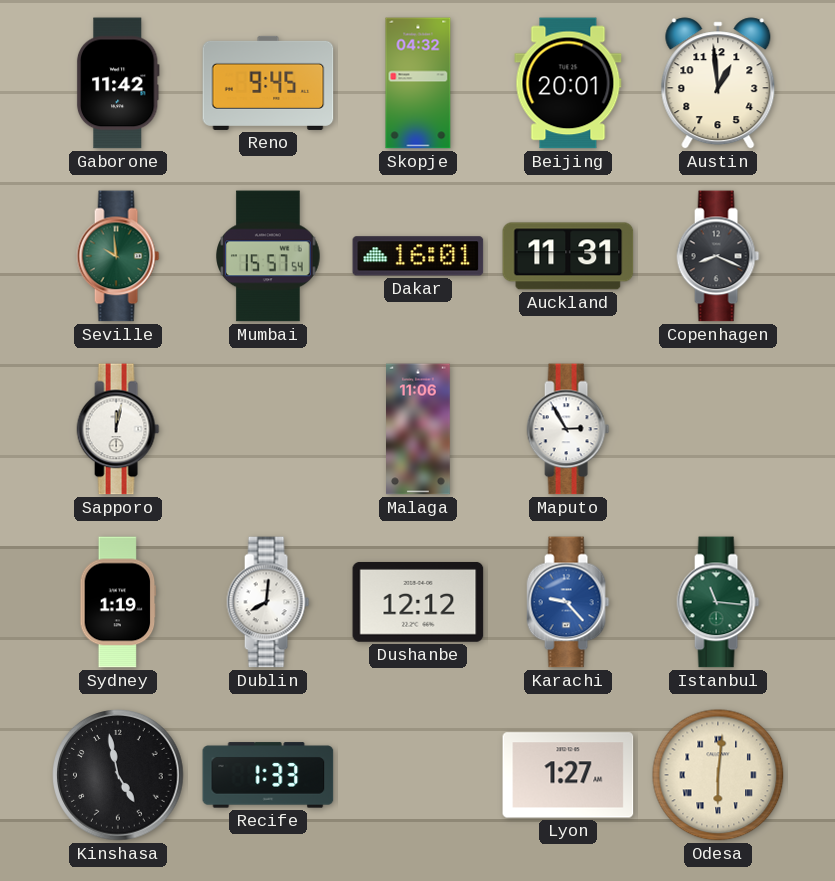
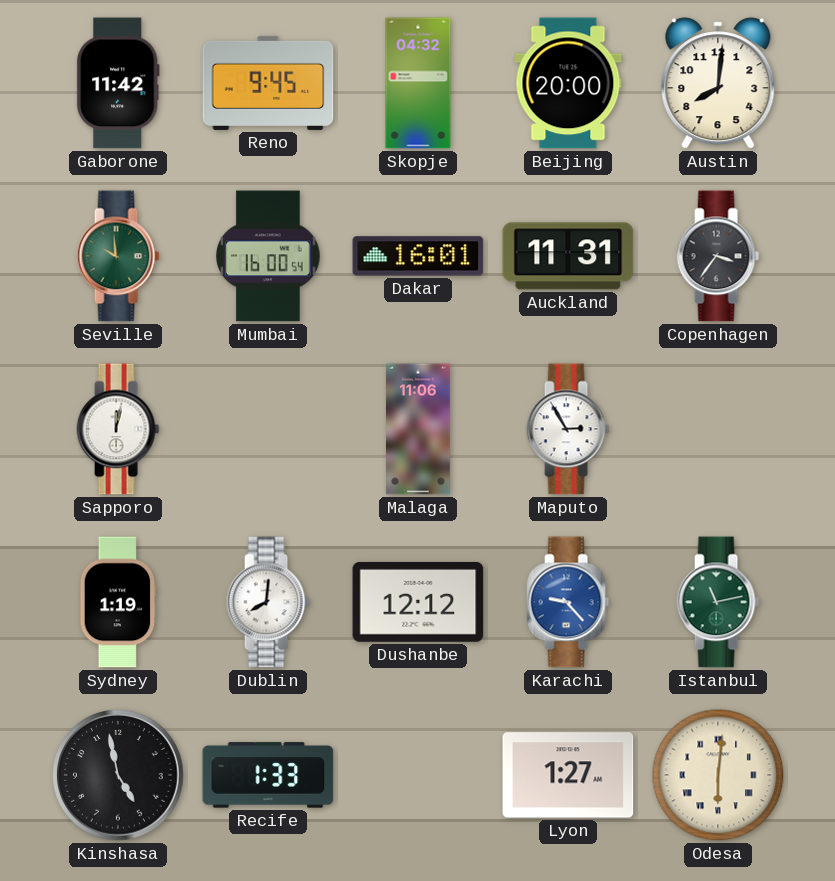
Beijing: 20:01 -> 20:00 (568, 83)
Austin: 12:59 -> 8:01 (718, 83)
Mumbai: 15:57 -> 16:00 (268, 256)
Copenhagen: 8:19 -> 3:36 (718, 256)
Istanbul: 11:16 -> 11:13 (718, 602)
